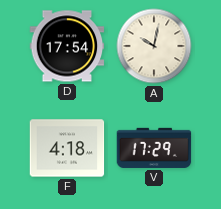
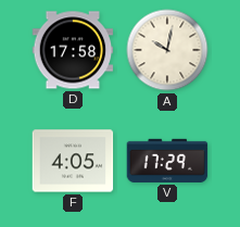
D: 17:54 -> 17:58 (73, 50)
F: 4:18 -> 4:05 (73, 161)
